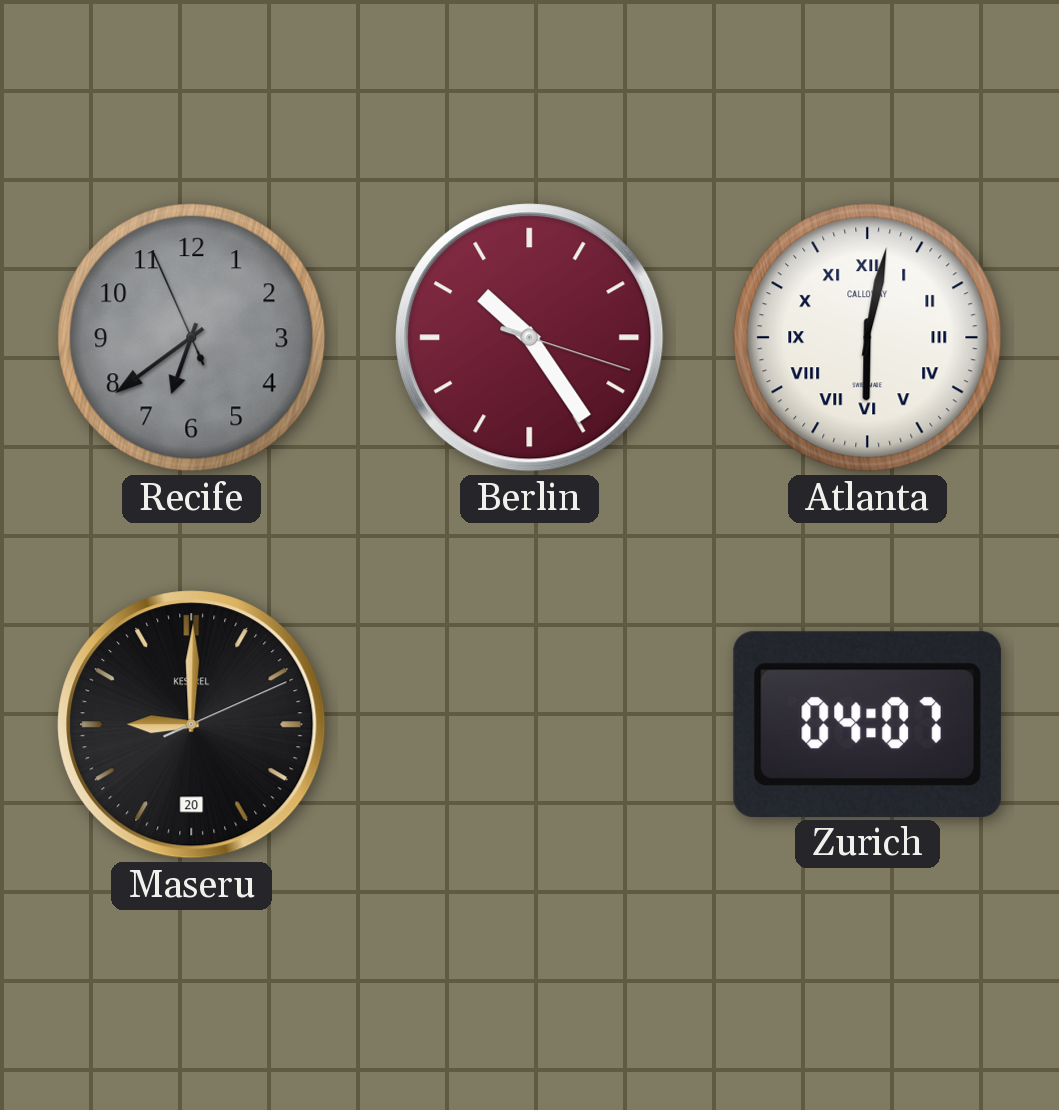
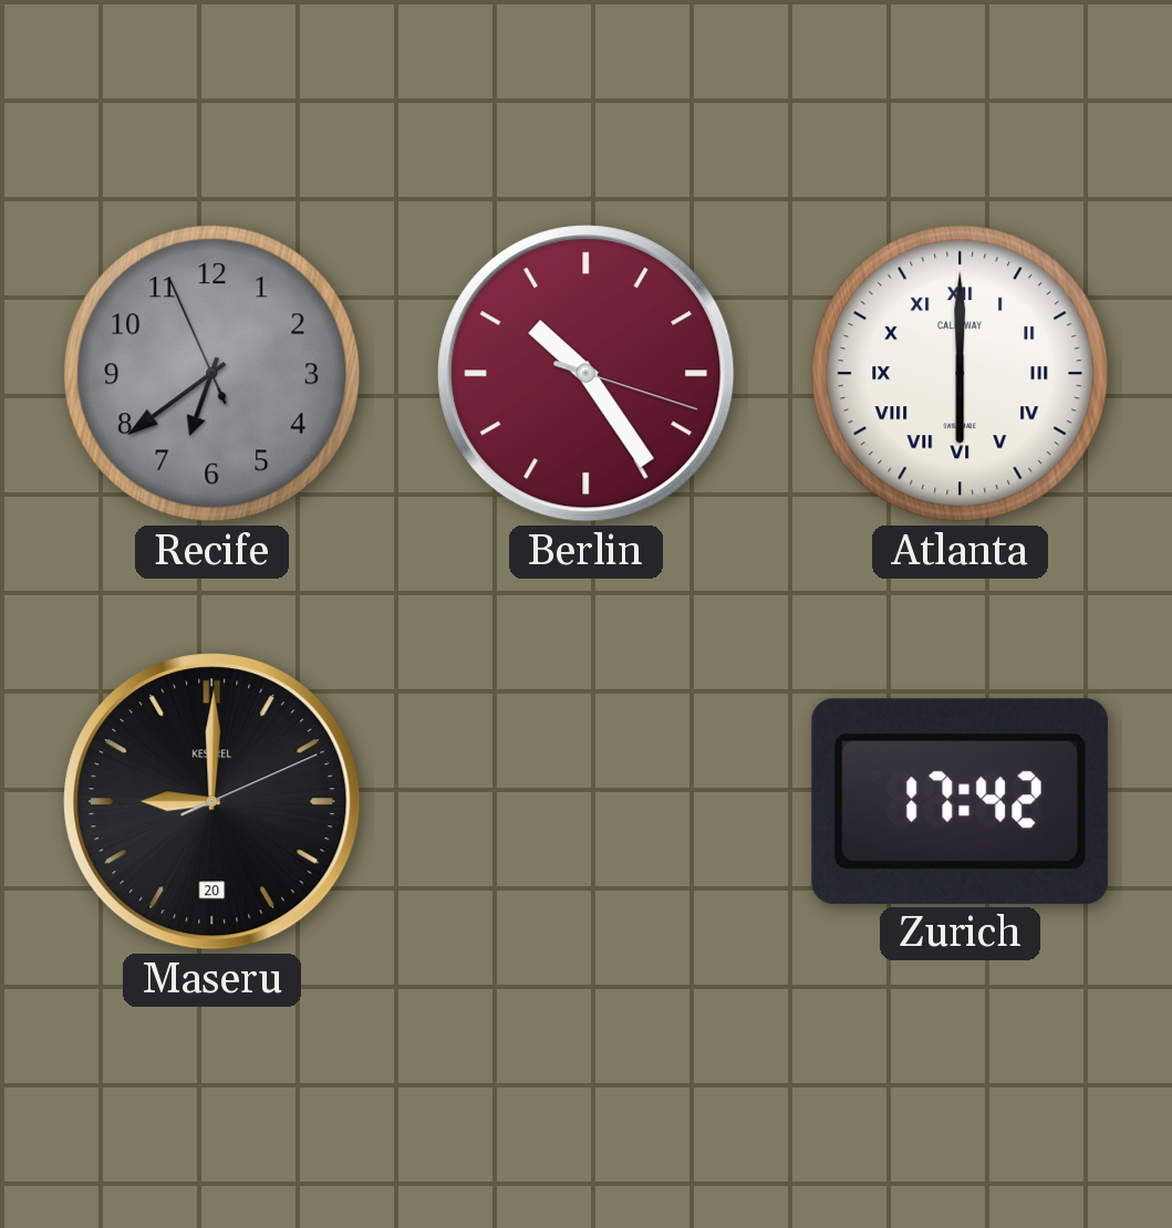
Atlanta: 6:02 -> 6:00 (961, 374)
Zurich: 04:07 -> 17:42 (960, 801)
